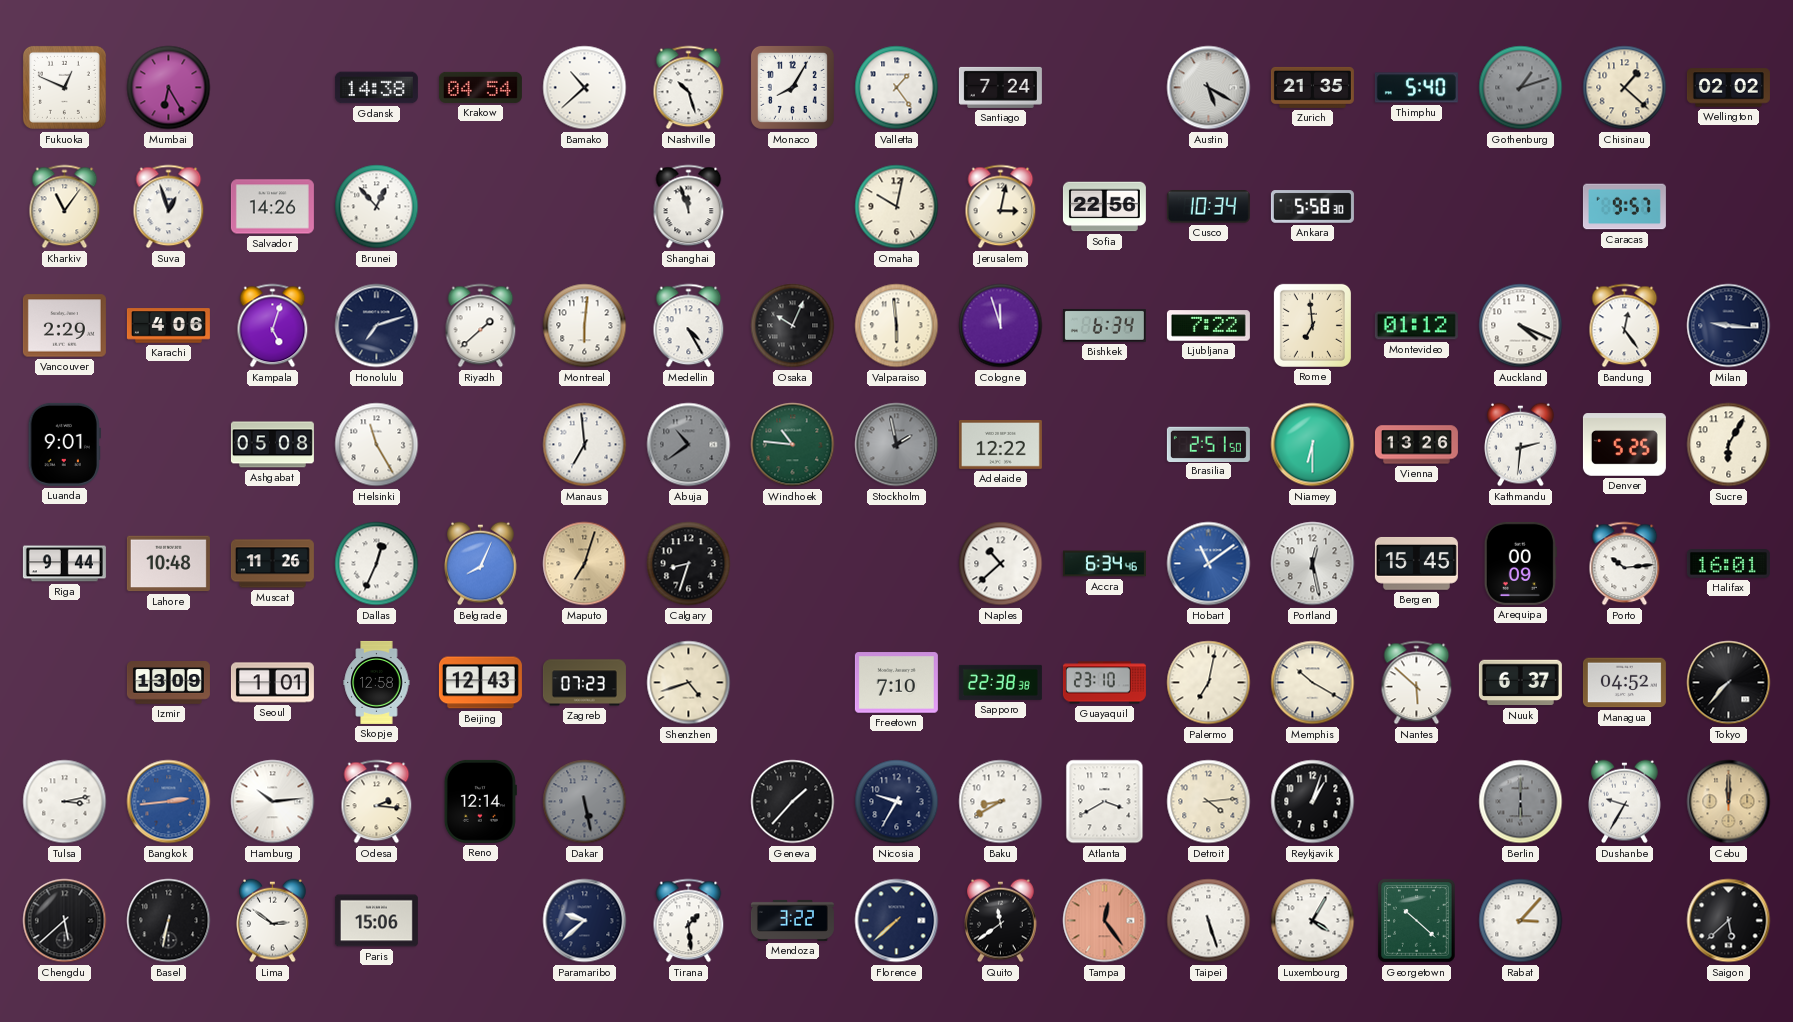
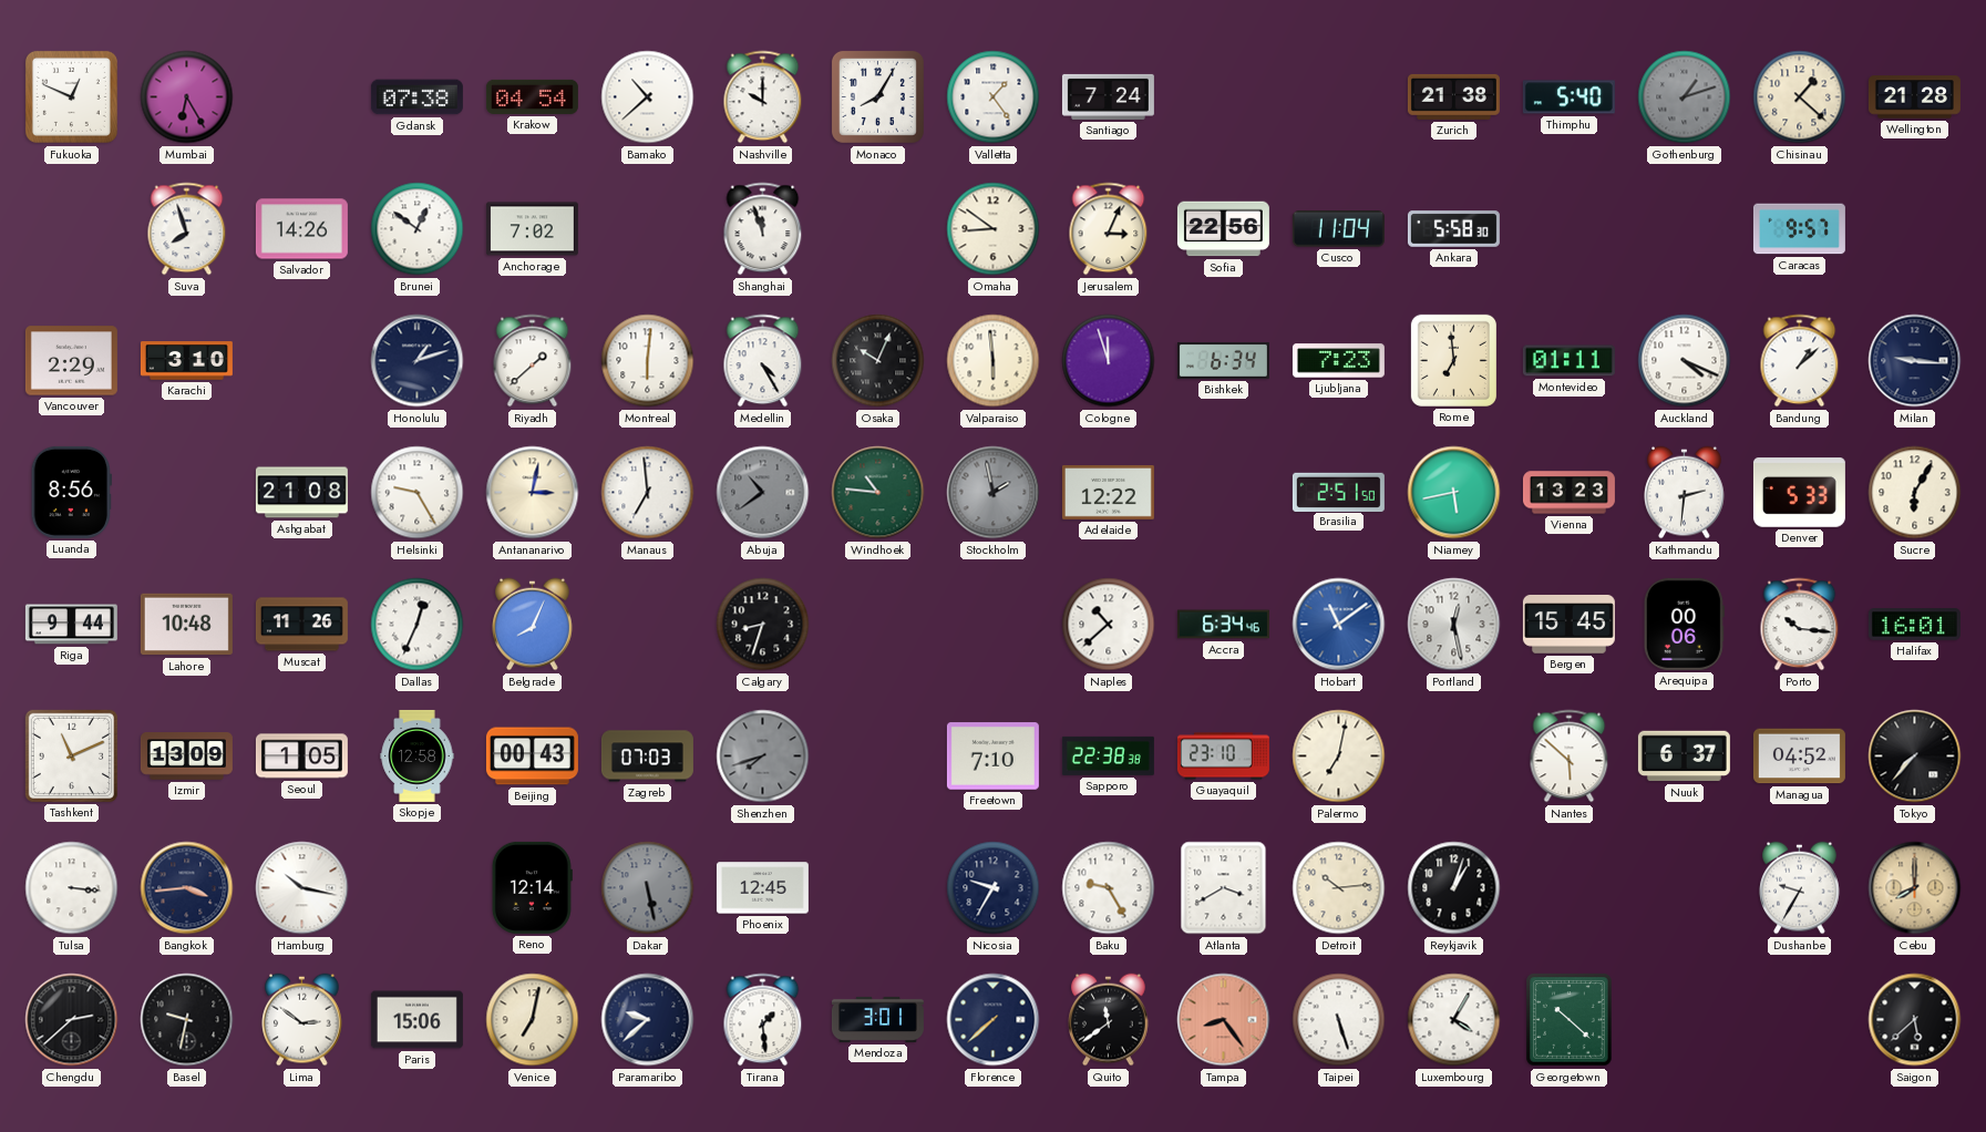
Gdansk: 14:38 -> 07:38 (416, 97)
Nashville: 10:27 -> 10:00 (763, 97)
Austin: 5:20 -> none (1209, 88)
Zurich: 21:35 -> 21:38 (1453, 96)
Wellington: 02:02 -> 21:28 (1914, 97)
Kharkiv: 11:06 -> none (65, 207)
Suva: 12:57 -> 7:57 (187, 229)
Brunei: 12:53 -> 12:51 (418, 229)
Anchorage: none -> 7:02 (532, 229)
Omaha: 10:02 -> 8:51 (994, 229)
Jerusalem: 3:02 -> 3:04 (1109, 229)
Cusco: 10:34 -> 11:04 (1338, 229)
Karachi: 4:06 -> 3:10 (186, 361)
Kampala: 5:03 -> none (273, 326)
Honolulu: 7:12 -> 1:12 (418, 361)
Ljubljana: 7:22 -> 7:23 (1338, 361)
Montevideo: 01:12 -> 01:11 (1568, 361)
Bandung: 12:24 -> 1:08 (1800, 361)
Luanda: 9:01 -> 8:56 (71, 492)
Ashgabat: 05:08 -> 21:08 (301, 493)
Helsinki: 11:25 -> 9:25 (418, 493)
Antananarivo: none -> 3:02 (533, 493)
Niamey: 6:30 -> 5:43 (1454, 493)
Vienna: 13:26 -> 13:23 (1568, 493)
Denver: 5:25 -> 5:33 (1799, 493)
Maputo: 7:03 -> none (585, 564)
Arequipa: 00:09 -> 00:06 (1684, 624)
Porto: 10:14 -> 10:16 (1800, 625)
Tashkent: none -> 11:11 (71, 755)
Seoul: 1:01 -> 1:05 (301, 757)
Beijing: 12:43 -> 00:43 (532, 757)
Zagreb: 07:23 -> 07:03 (647, 757)
Shenzhen: 4:42 -> 7:42 (763, 757)
Shenzhen dial: cream -> grey (763, 757)
Memphis: 10:20 -> none (1313, 683)
Tulsa: 3:13 -> 3:16 (72, 888)
Bangkok: 2:44 -> 3:44 (187, 888)
Bangkok dial: blue -> navy (187, 888)
Hamburg: 10:14 -> 10:17 (302, 888)
Odesa: 2:16 -> none (377, 802)
Phoenix: none -> 12:45 (762, 888)
Geneva: 1:37 -> none (793, 802)
Baku: 8:40 -> 9:25 (1109, 888)
Detroit: 4:14 -> 10:14 (1339, 888)
Berlin: 6:00 -> none (1521, 802)
Cebu: 12:00 -> 8:00 (1915, 888)
Chengdu: 5:38 -> 2:38 (72, 1020)
Basel: 6:32 -> 9:32 (187, 1020)
Venice: none -> 7:02 (533, 1020)
Mendoza: 3:22 -> 3:01 (877, 1019)
Tampa: 12:24 -> 8:24 (1224, 1020)
Rabat: 3:07 -> none (1521, 921)
